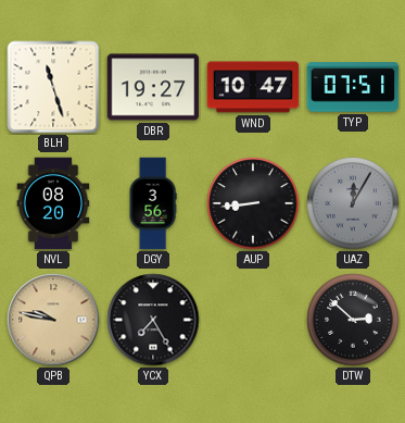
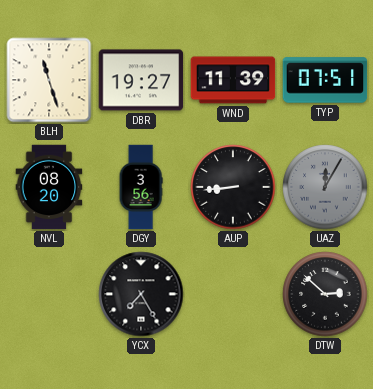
WND: 10:47 -> 11:39 (233, 80)
QPB: 9:47 -> none (53, 320)
